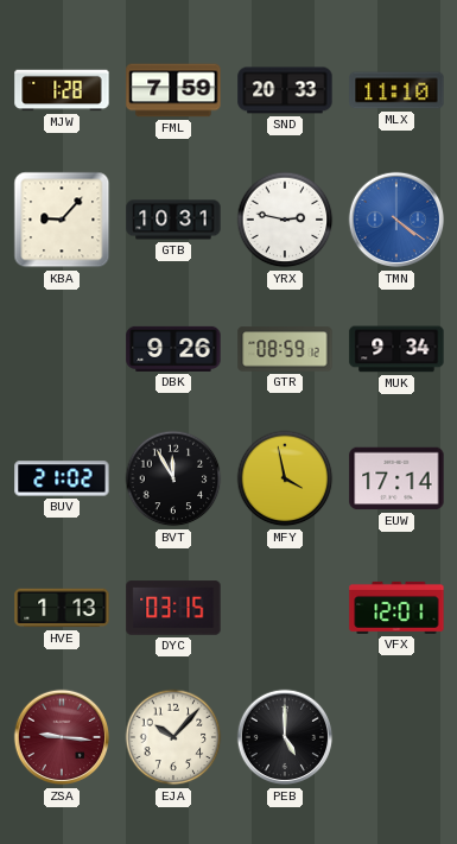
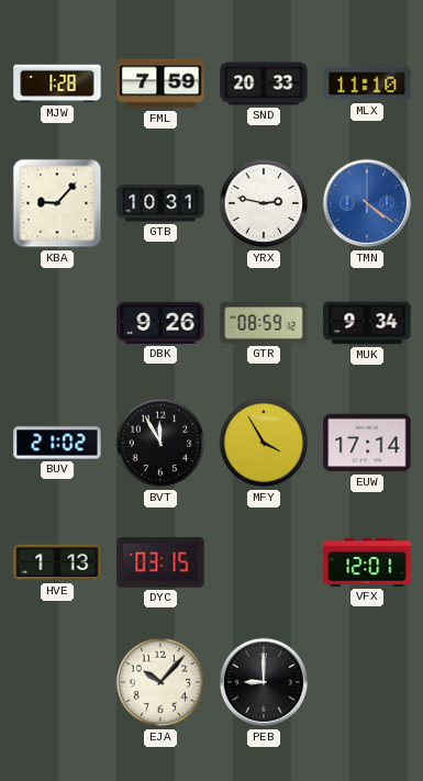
MFY: 3:58 -> 3:55 (264, 443)
ZSA: 9:16 -> none (62, 737)
PEB: 5:00 -> 9:00 (264, 682)
